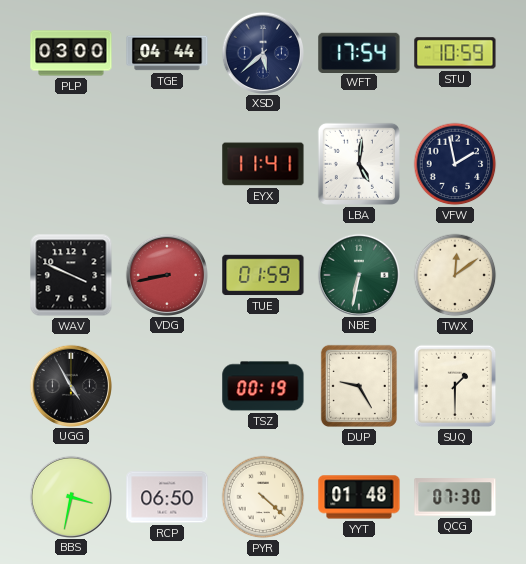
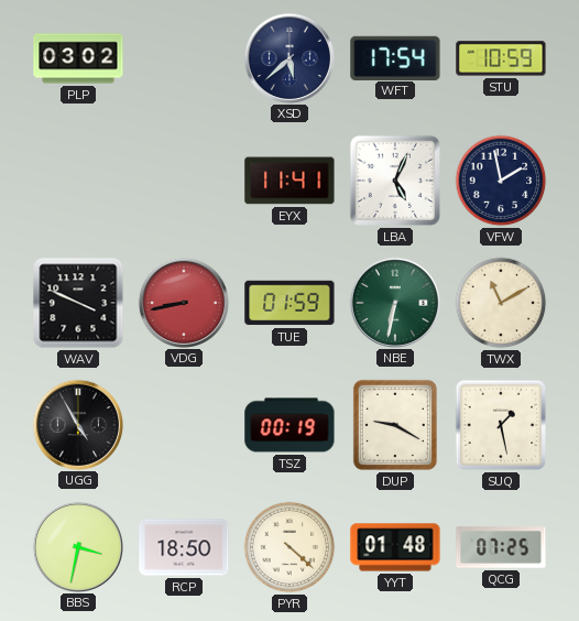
PLP: 03:00 -> 03:02 (78, 58)
TGE: 04:44 -> none (167, 53)
LBA: 5:01 -> 5:04 (395, 181)
TWX: 12:09 -> 11:10 (501, 303)
DUP: 9:25 -> 9:20 (395, 425)
SUQ: 1:30 -> 1:28 (501, 425)
RCP: 06:50 -> 18:50 (184, 547)
QCG: 07:30 -> 07:25 (501, 547)
